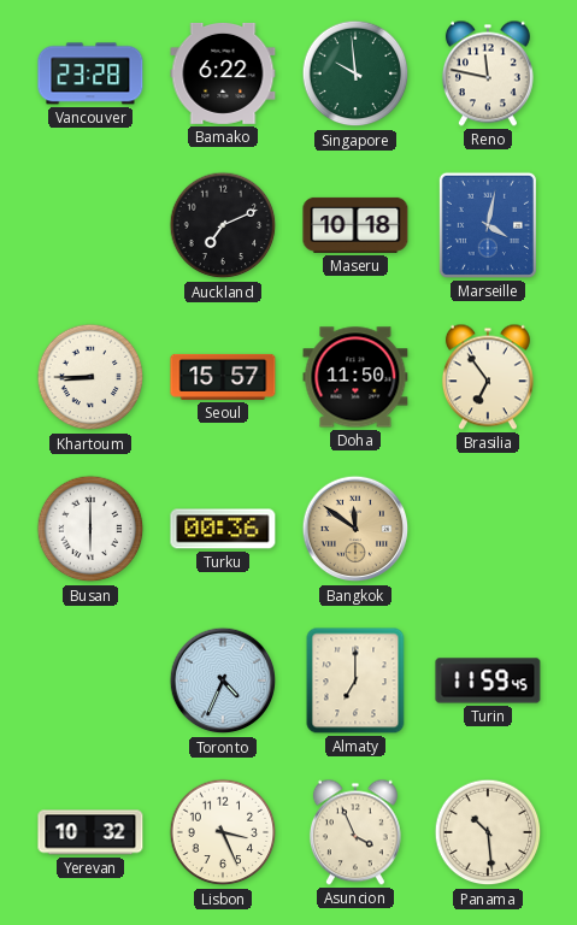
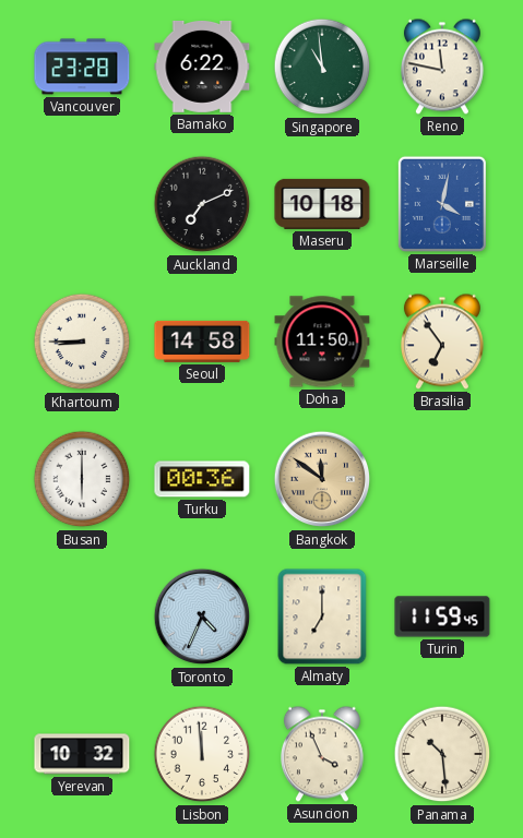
Singapore: 9:59 -> 10:59 (322, 67)
Seoul: 15:57 -> 14:58 (202, 342)
Lisbon: 3:26 -> 11:59 (202, 754)
